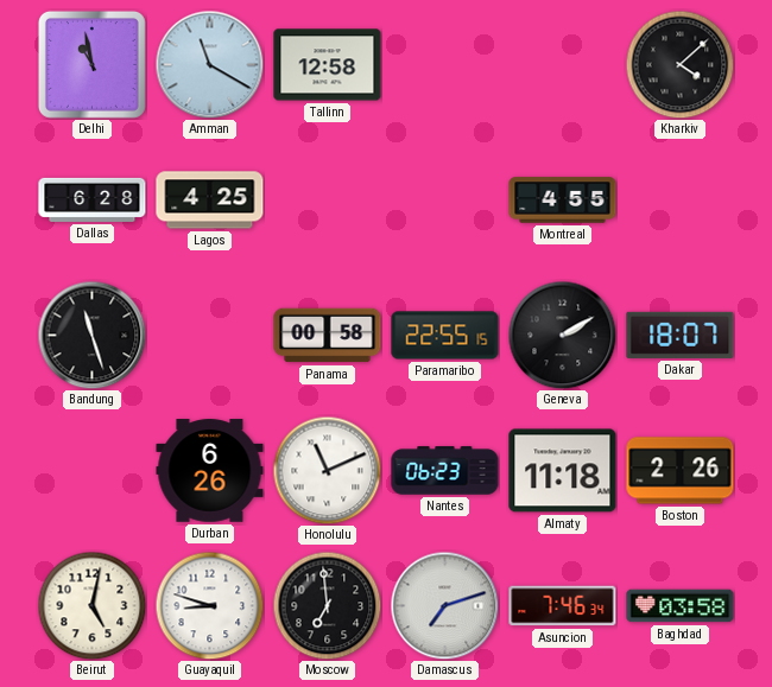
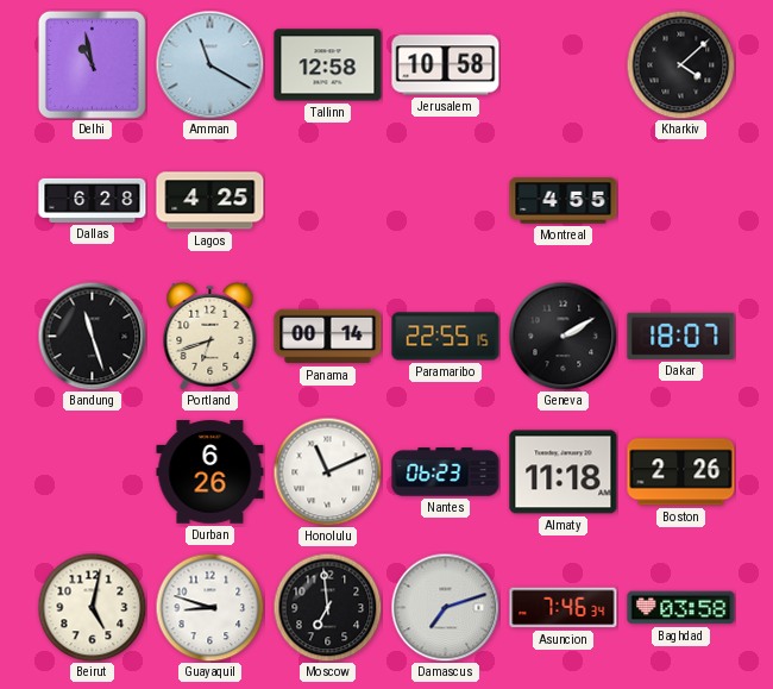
Jerusalem: none -> 10:58 (446, 65)
Portland: none -> 6:42 (210, 336)
Panama: 00:58 -> 00:14 (328, 337)
